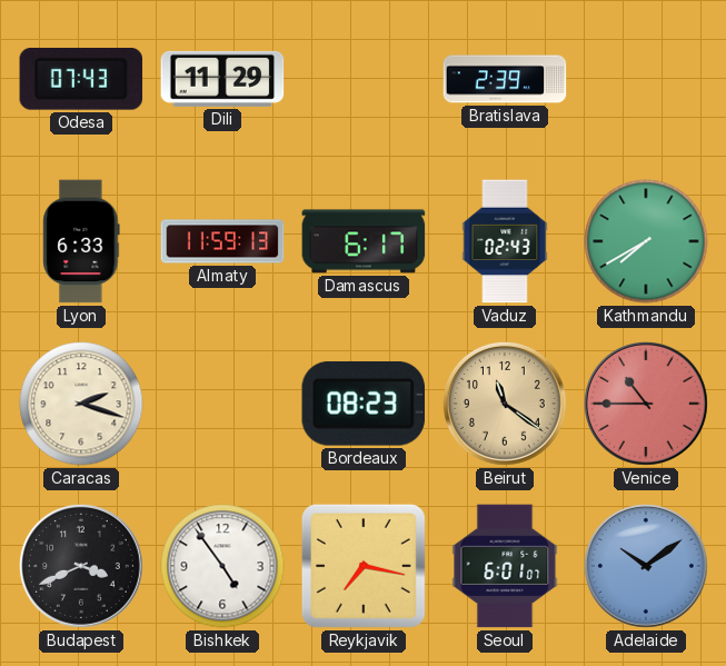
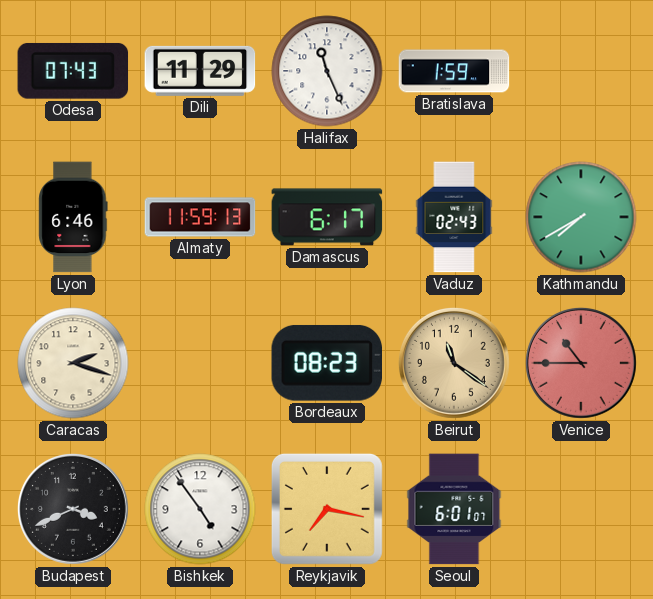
Halifax: none -> 11:26 (327, 71)
Bratislava: 2:39 -> 1:59 (454, 71)
Lyon: 6:33 -> 6:46 (73, 217)
Adelaide: 10:09 -> none (646, 566)
